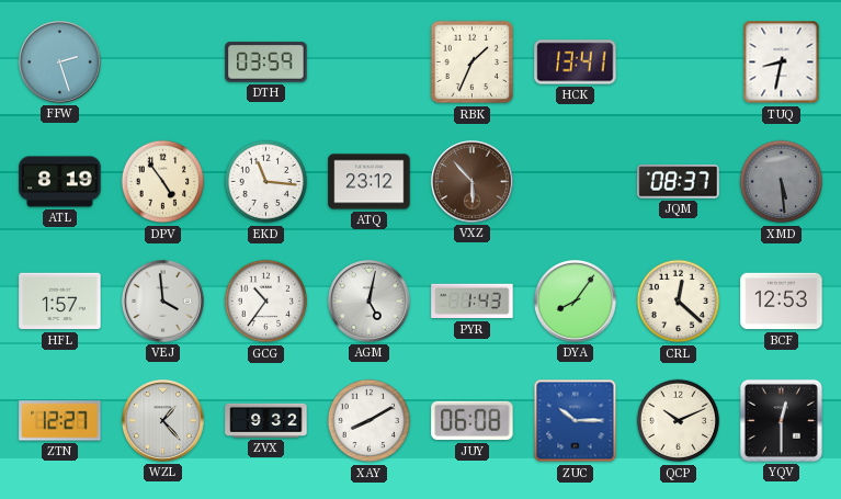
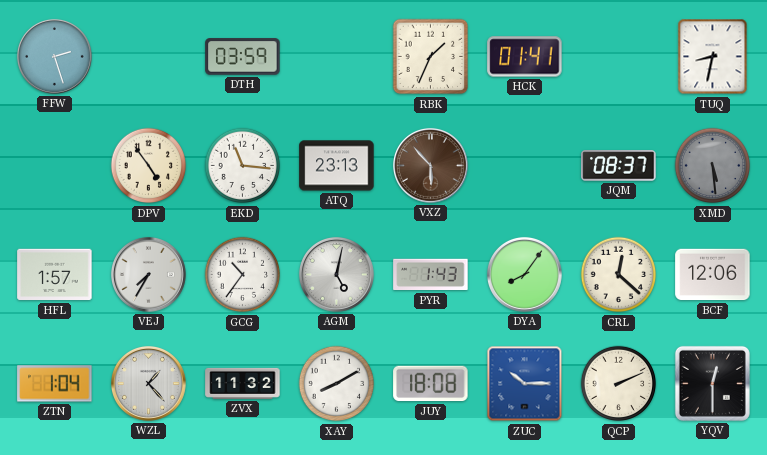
HCK: 13:41 -> 01:41 (525, 57)
ATL: 8:19 -> none (60, 182)
ATQ: 23:12 -> 23:13 (337, 166)
VEJ: 3:59 -> 7:35 (148, 274)
BCF: 12:53 -> 12:06 (713, 275)
ZTN: 12:27 -> 1:04 (55, 384)
ZVX: 9:32 -> 11:32 (243, 383)
JUY: 06:08 -> 18:08 (431, 384)
QCP: 10:11 -> 2:11 (619, 384)
